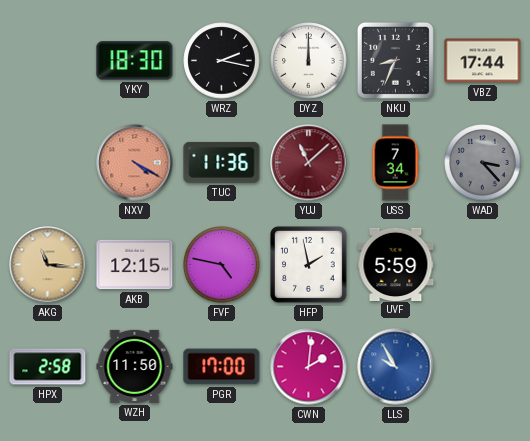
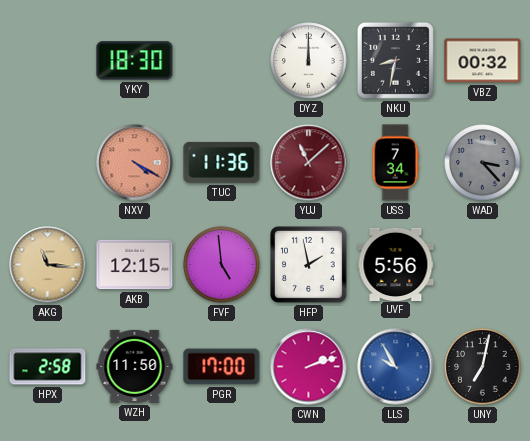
WRZ: 2:17 -> none (222, 61)
NKU: 8:34 -> 8:32 (395, 60)
VBZ: 17:44 -> 00:32 (483, 61)
FVF: 4:47 -> 4:59 (222, 265)
UVF: 5:59 -> 5:56 (396, 264)
CWN: 2:01 -> 2:12 (309, 367)
UNY: none -> 7:02 (483, 367)
